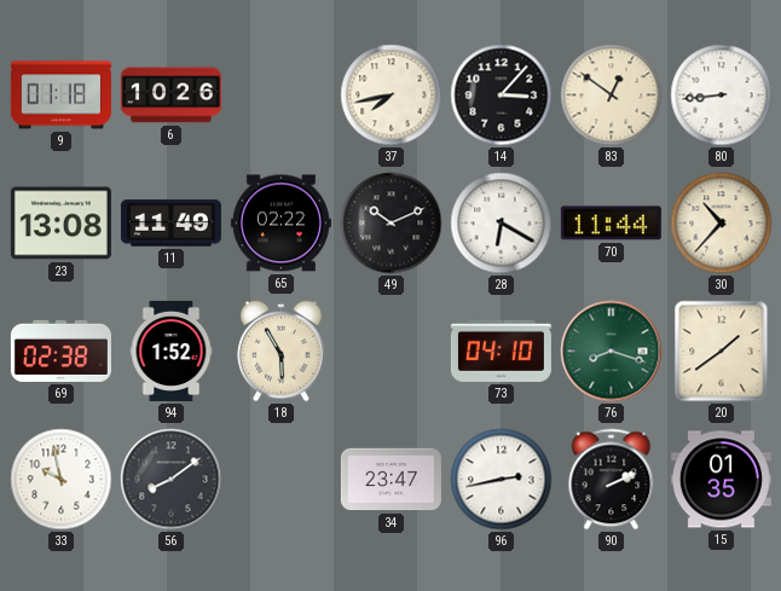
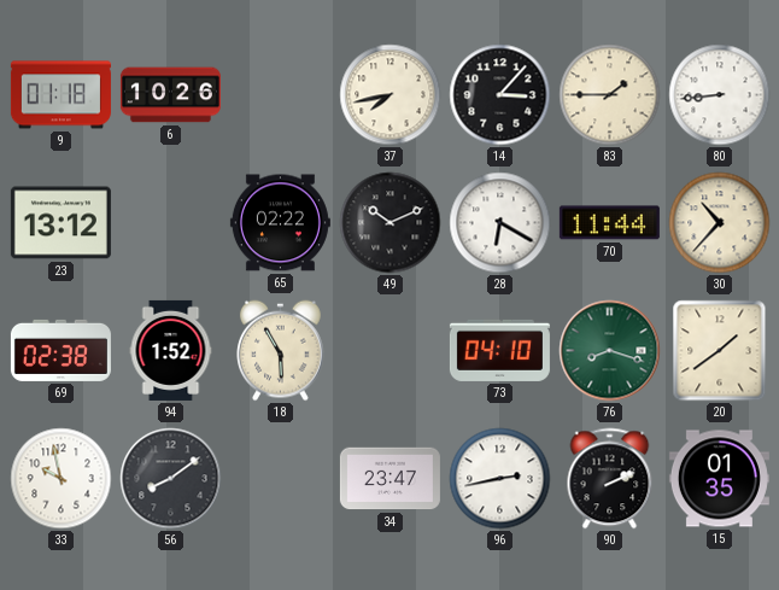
83: 12:51 -> 1:45 (610, 95)
23: 13:08 -> 13:12 (60, 223)
11: 11:49 -> none (170, 224)
